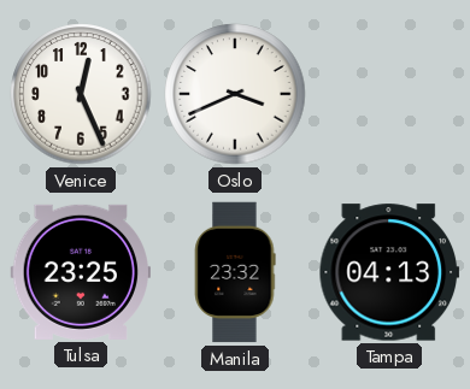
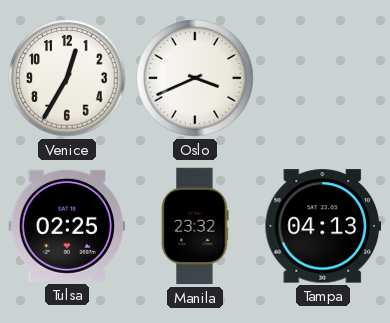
Venice: 12:26 -> 12:35 (67, 78)
Tulsa: 23:25 -> 02:25 (67, 226)
